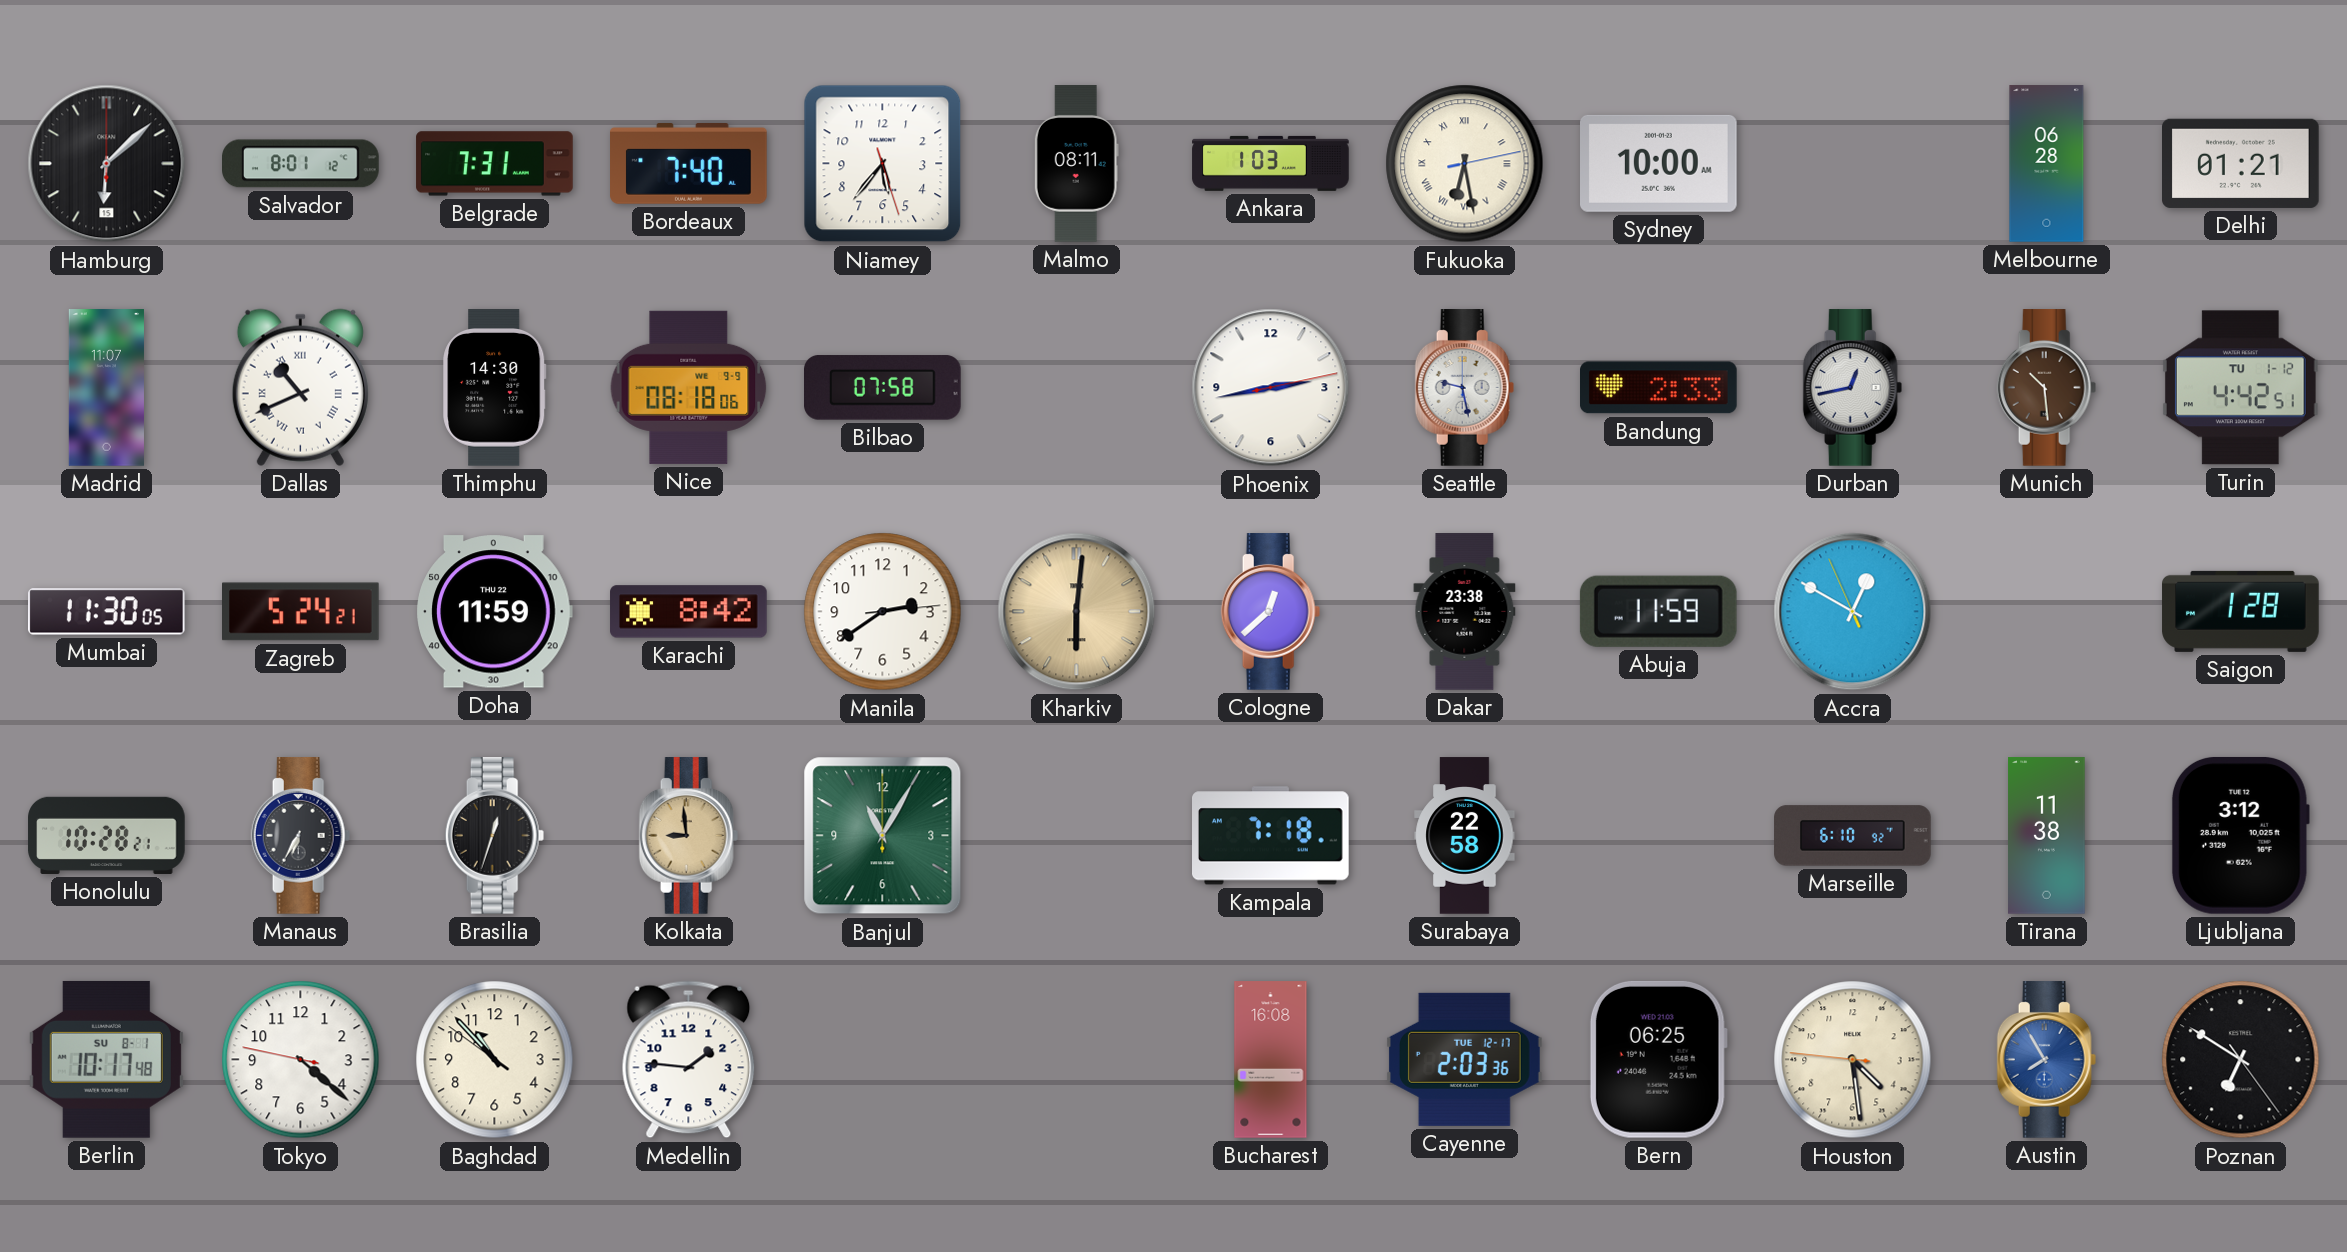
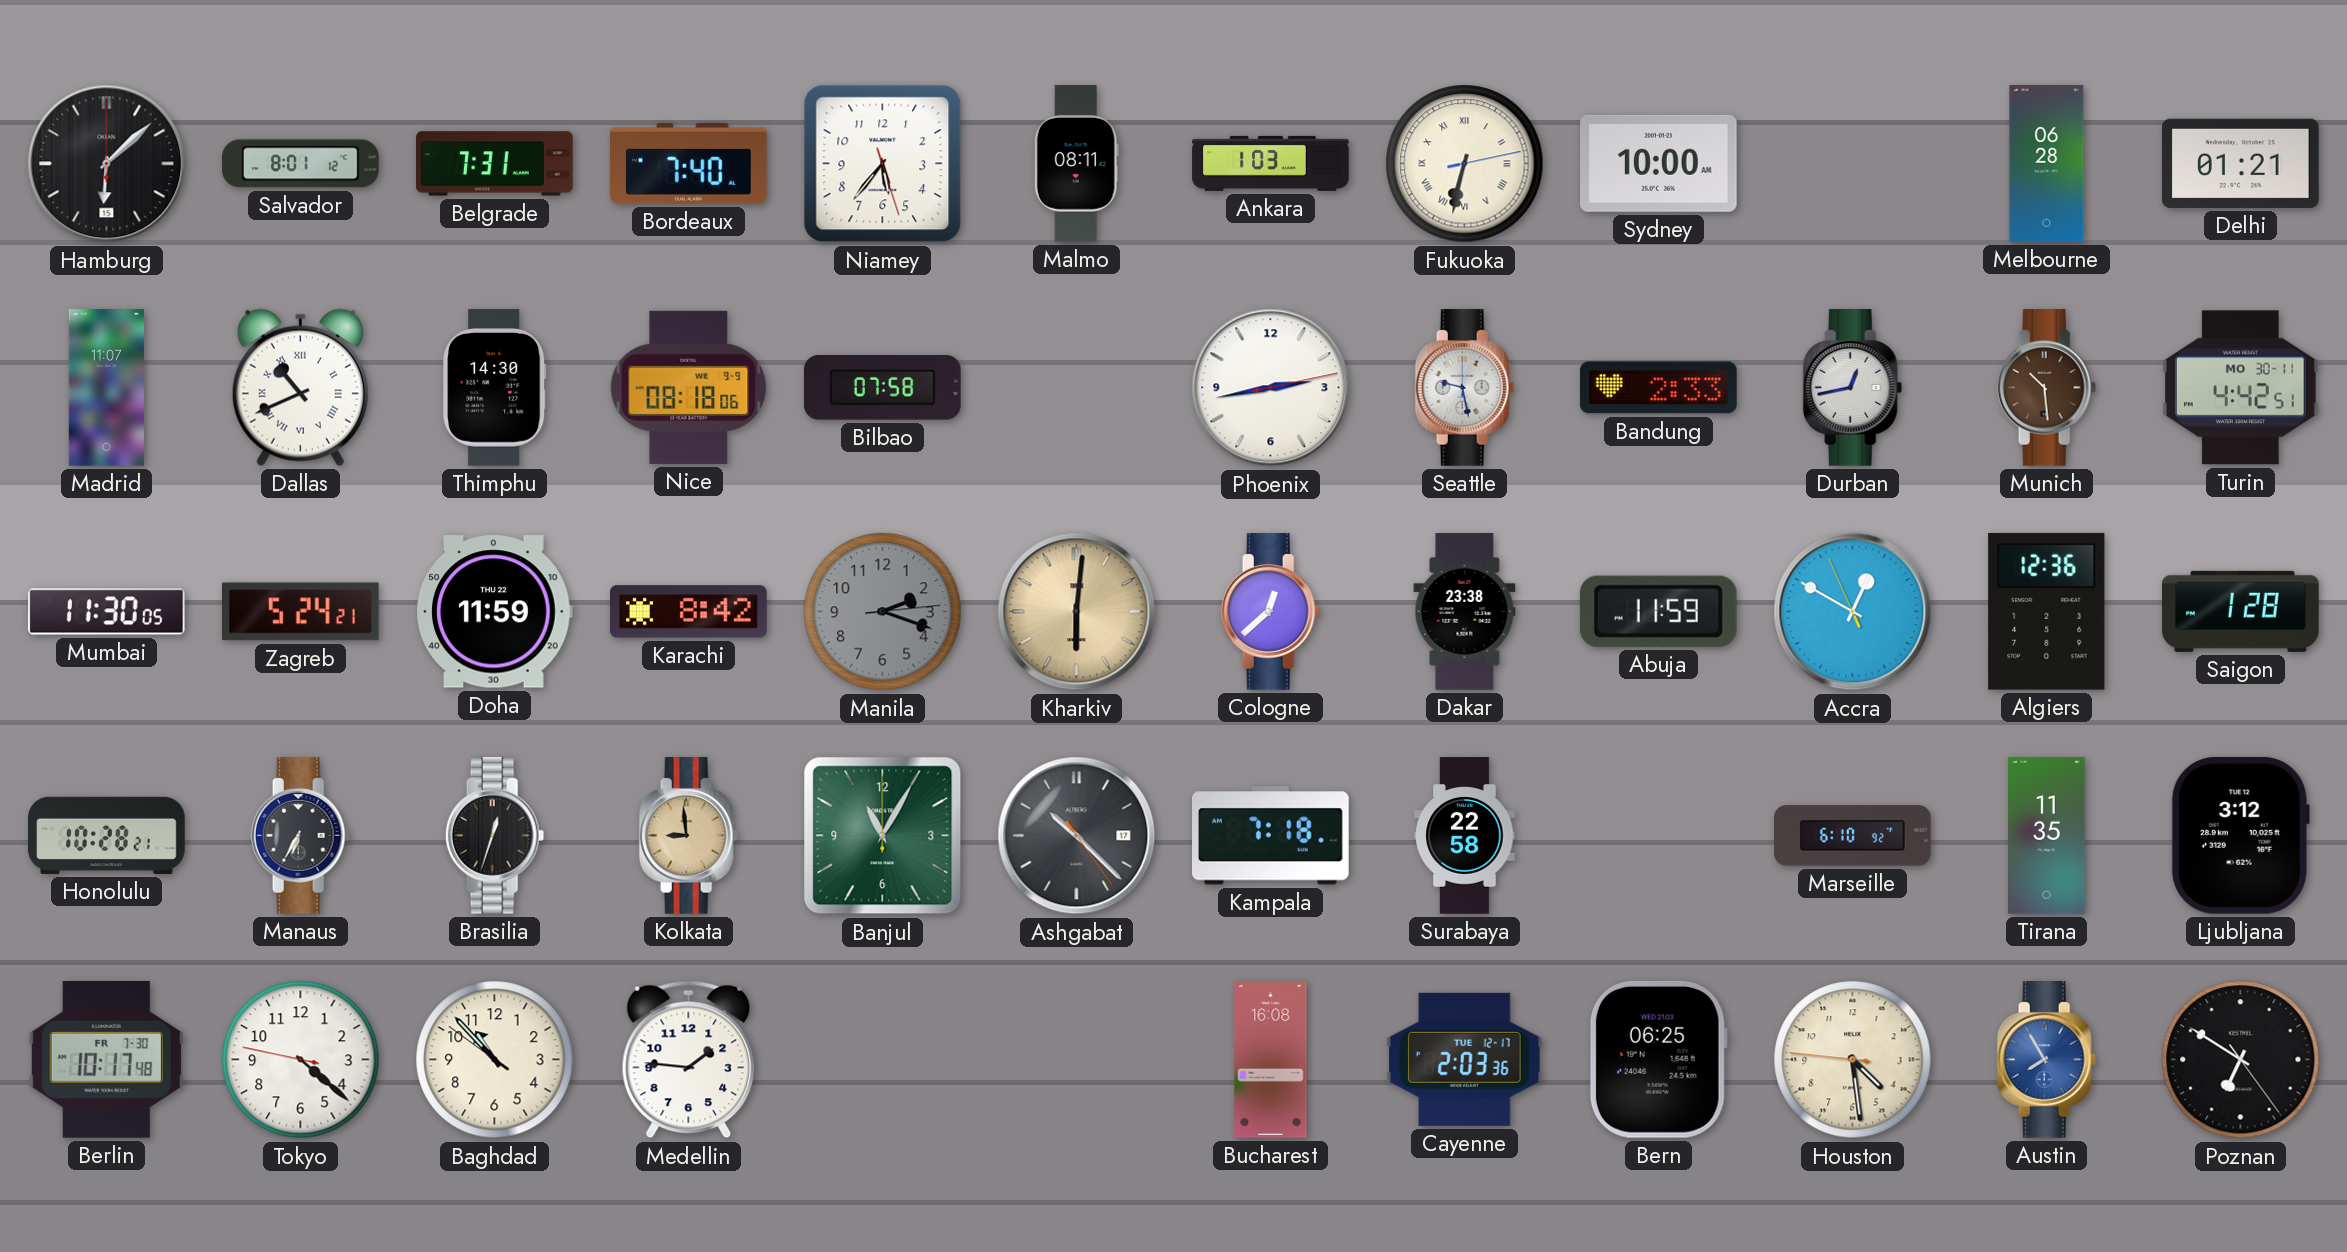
Fukuoka: 6:28 -> 6:32 (1465, 164)
Turin date: TU 1-12 -> MO 30-11 (2240, 388)
Manila: 2:39 -> 2:18 (883, 612)
Manila dial: white -> grey (883, 612)
Algiers: none -> 12:36 (2047, 611)
Ashgabat: none -> 10:22 (1077, 836)
Tirana: 11:38 -> 11:35 (2047, 836)
Berlin date: SU 8-1 -> FR 7-30 (106, 1060)
